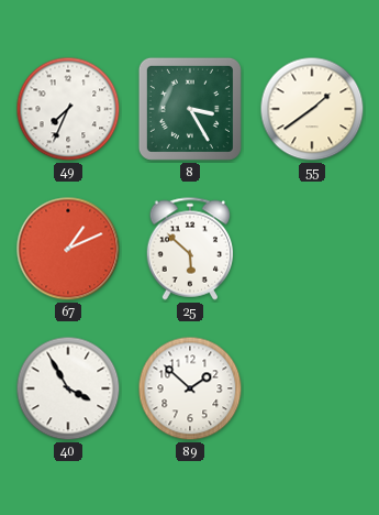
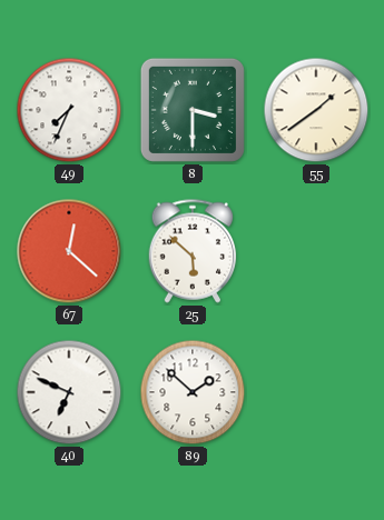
8: 3:25 -> 3:30 (193, 110)
67: 1:11 -> 12:22 (69, 251)
40: 3:55 -> 6:49 (69, 392)
